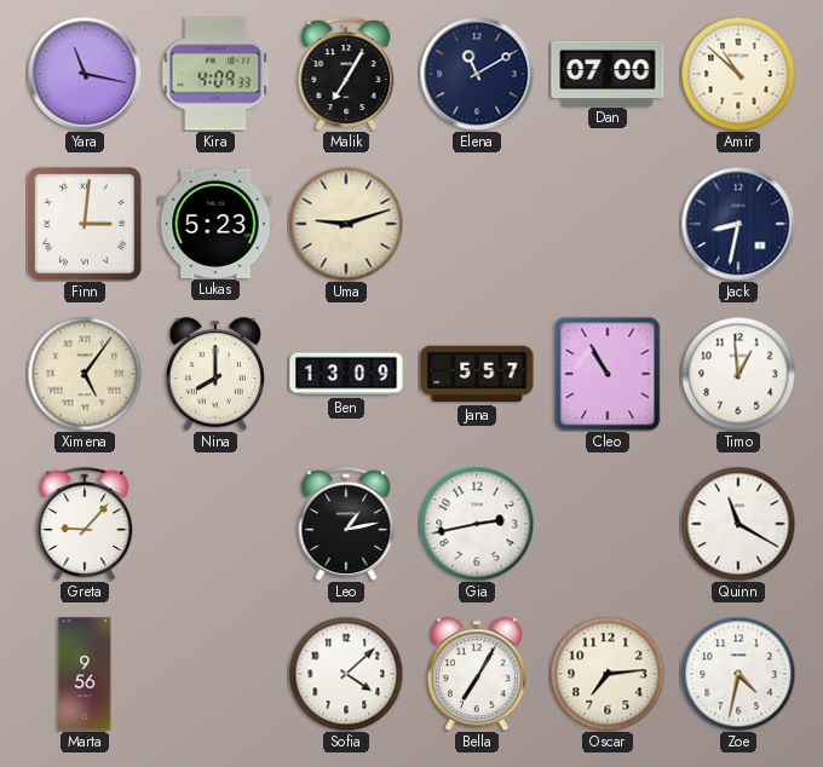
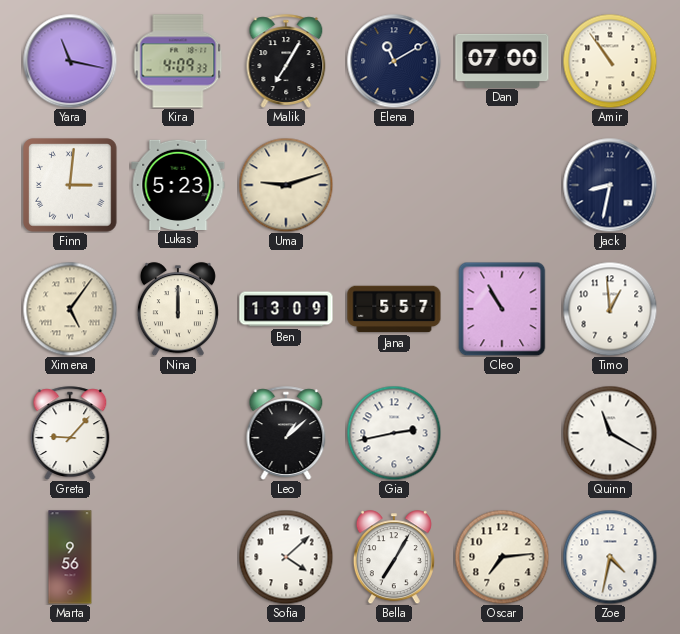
Amir: 10:52 -> 10:54 (610, 61)
Nina: 8:00 -> 12:00 (178, 309)
Leo: 1:13 -> 1:08 (286, 433)
